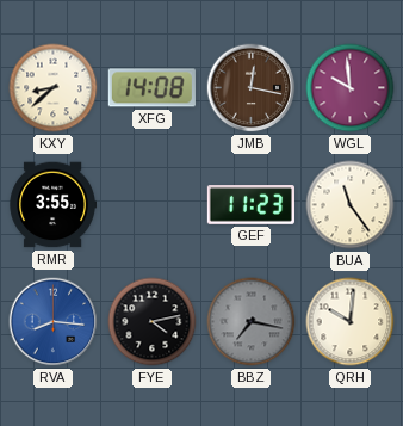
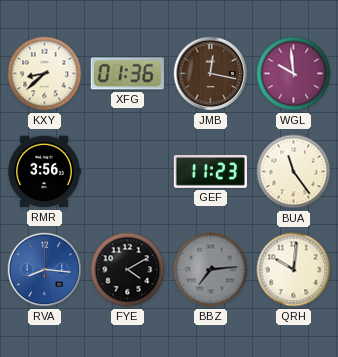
XFG: 14:08 -> 01:36 (127, 74)
RMR: 3:55 -> 3:56 (44, 172)
FYE: 4:13 -> 4:10 (128, 270)
BBZ: 7:17 -> 7:14 (211, 270)
